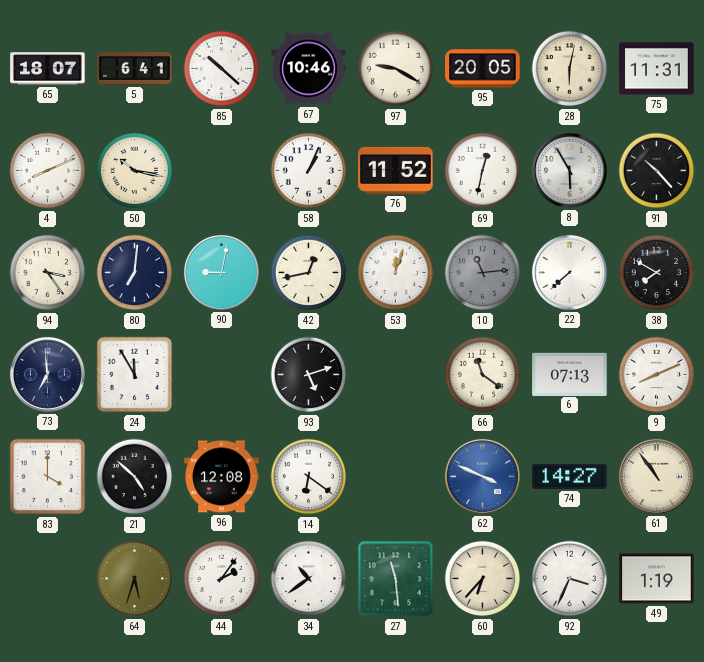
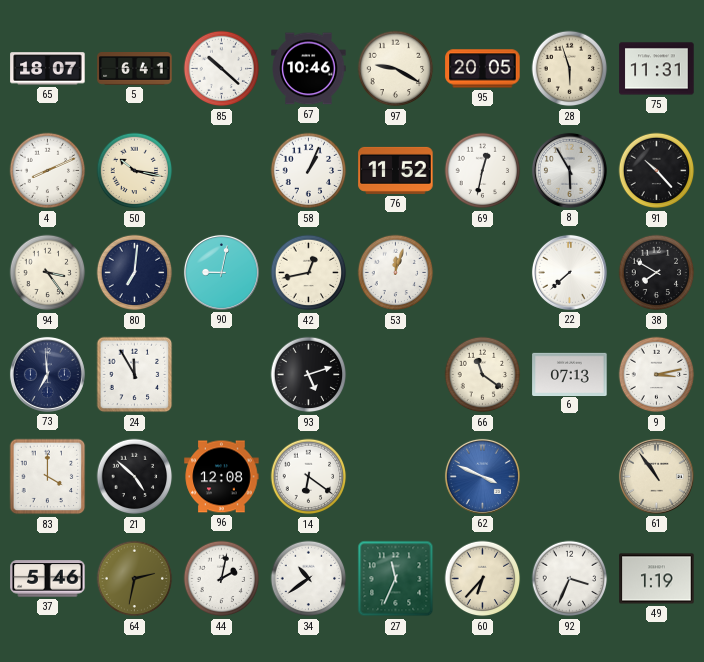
28: 6:02 -> 5:57 (570, 69)
10: 11:14 -> none (483, 273)
9: 8:11 -> 3:13 (657, 375)
74: 14:27 -> none (570, 476)
37: none -> 5:46 (48, 579)
64: 5:33 -> 2:32 (135, 579)
44: 2:06 -> 2:02 (222, 579)
27: 11:29 -> 11:34 (396, 579)
